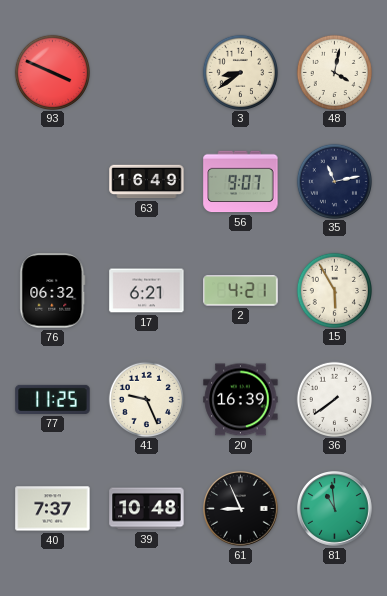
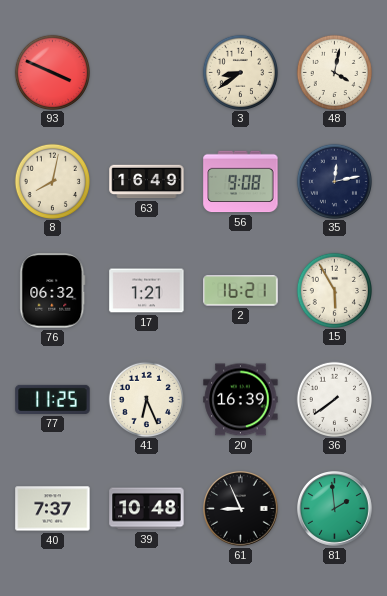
8: none -> 8:02 (52, 181)
56: 9:07 -> 9:08 (241, 182)
35: 11:13 -> 12:13 (334, 181)
17: 6:21 -> 1:21 (147, 291)
2: 4:21 -> 16:21 (241, 291)
41: 9:26 -> 6:26 (146, 399)
81: 10:59 -> 1:59 (335, 509)
